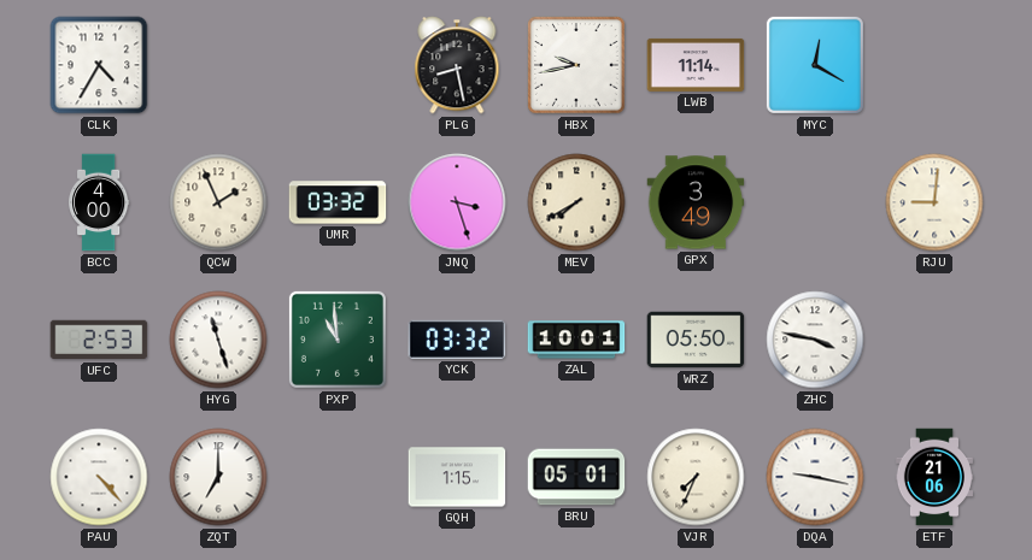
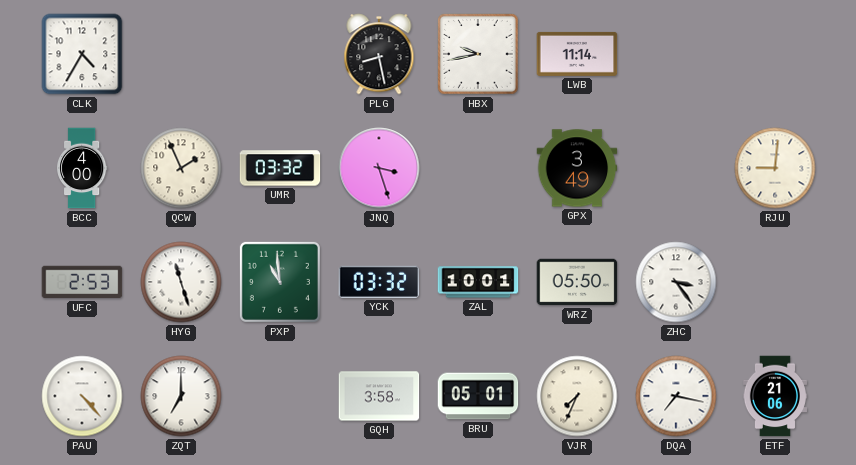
MYC: 12:20 -> none (815, 65)
MEV: 7:40 -> none (576, 202)
ZHC: 3:47 -> 3:24 (676, 282)
GQH: 1:15 -> 3:58 (379, 396)
DQA: 9:17 -> 7:17 (676, 396)
